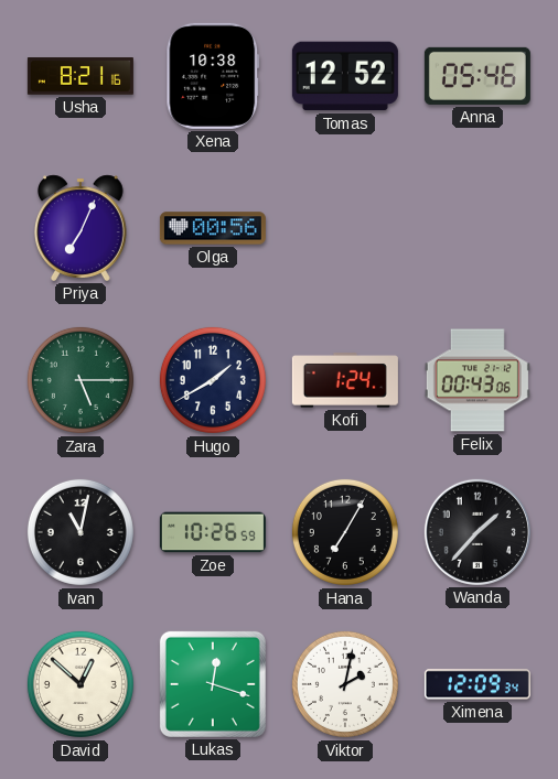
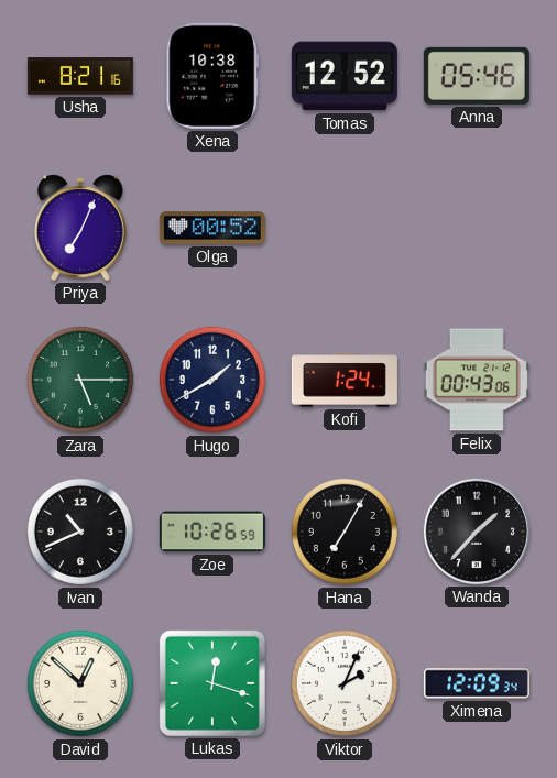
Olga: 00:56 -> 00:52 (212, 228)
Ivan: 11:02 -> 10:41 (80, 532)
Viktor: 2:02 -> 2:04 (345, 683)
